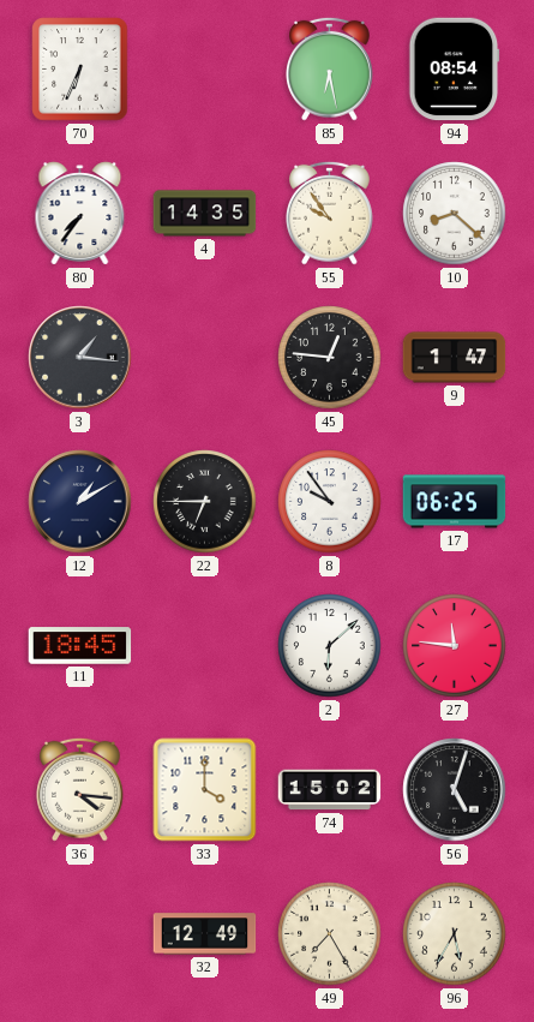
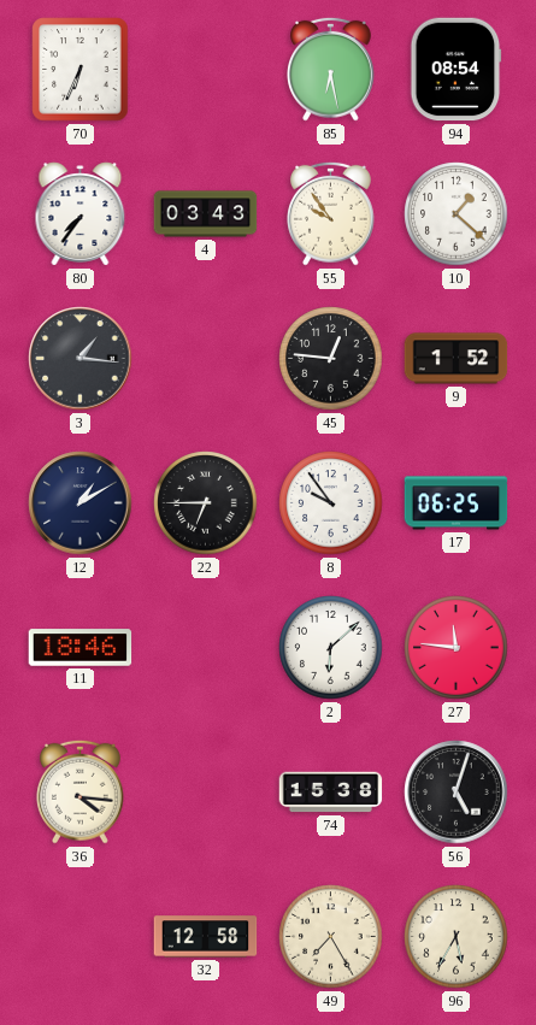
4: 14:35 -> 03:43 (206, 214)
10: 8:22 -> 1:22 (457, 214)
9: 1:47 -> 1:52 (457, 359)
11: 18:45 -> 18:46 (81, 648)
33: 4:00 -> none (205, 790)
74: 15:02 -> 15:38 (331, 793)
32: 12:49 -> 12:58 (206, 937)
